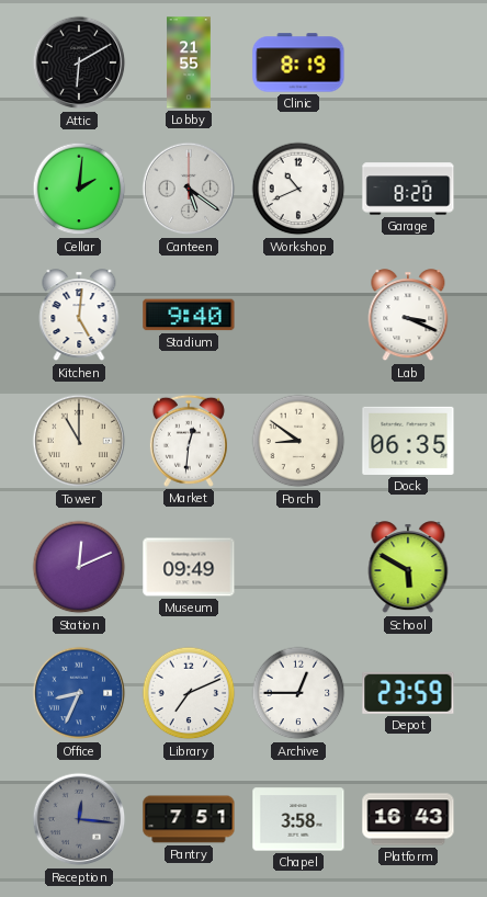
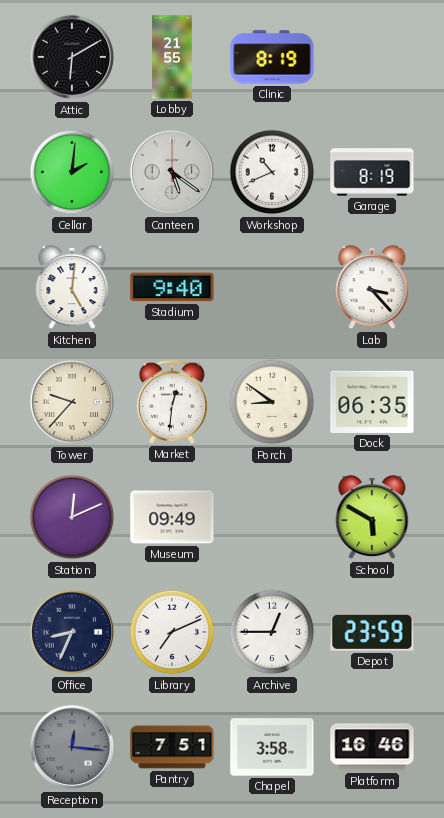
Garage: 8:20 -> 8:19 (372, 172)
Lab: 3:19 -> 3:23 (372, 288)
Tower: 11:00 -> 9:37 (72, 402)
Office dial: blue -> navy (72, 632)
Platform: 16:43 -> 16:46 (372, 747)
